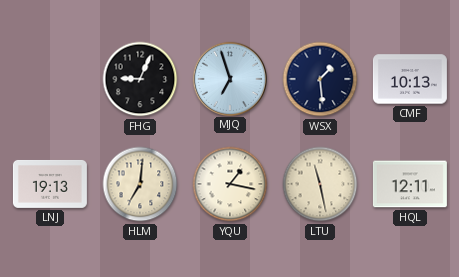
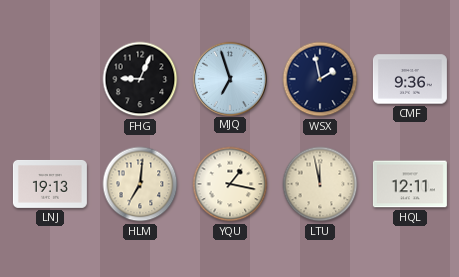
WSX: 1:29 -> 1:58 (320, 79)
CMF: 10:13 -> 9:36 (410, 79)
LTU: 11:28 -> 11:58 (320, 184)
